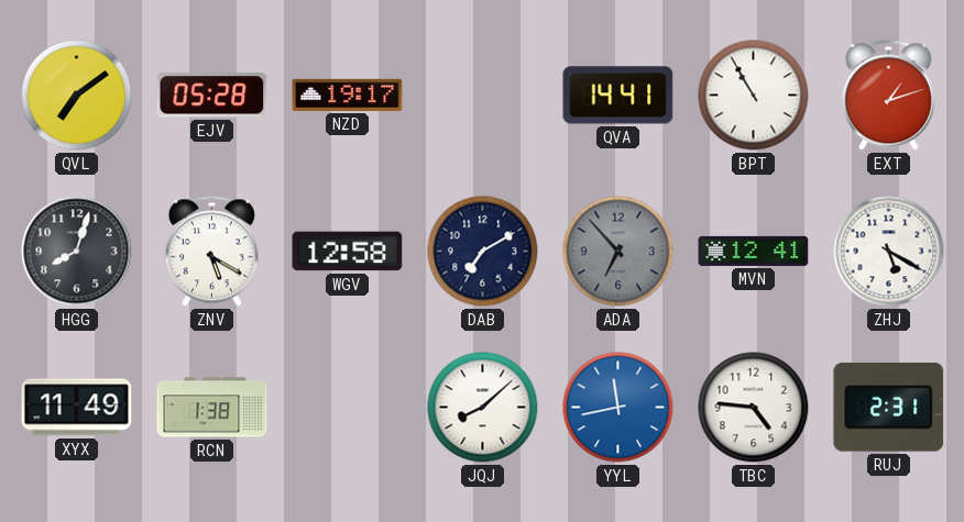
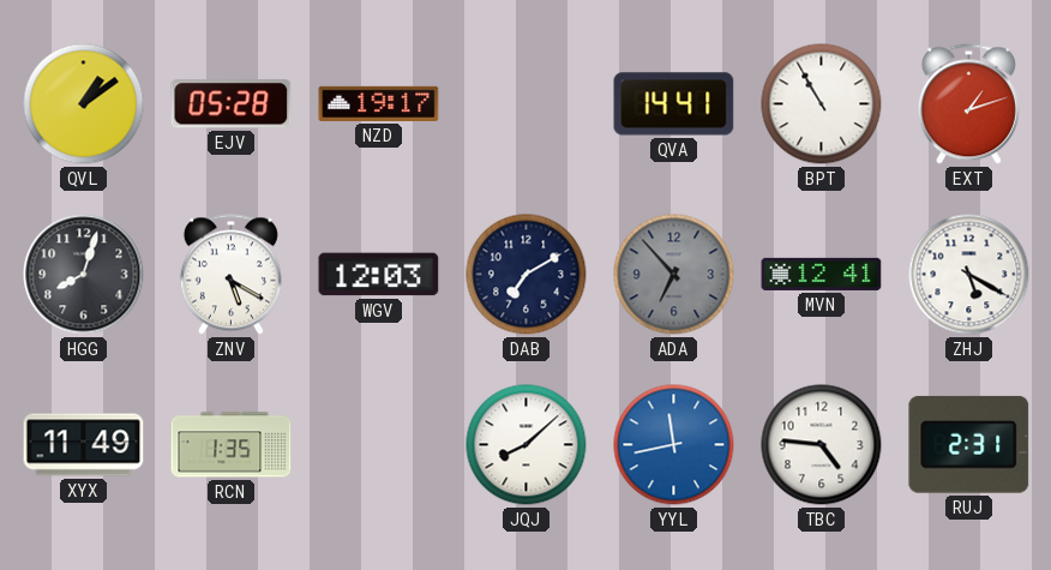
QVL: 7:09 -> 1:09 (84, 104)
WGV: 12:58 -> 12:03 (379, 275)
RCN: 1:38 -> 1:35 (232, 445)
